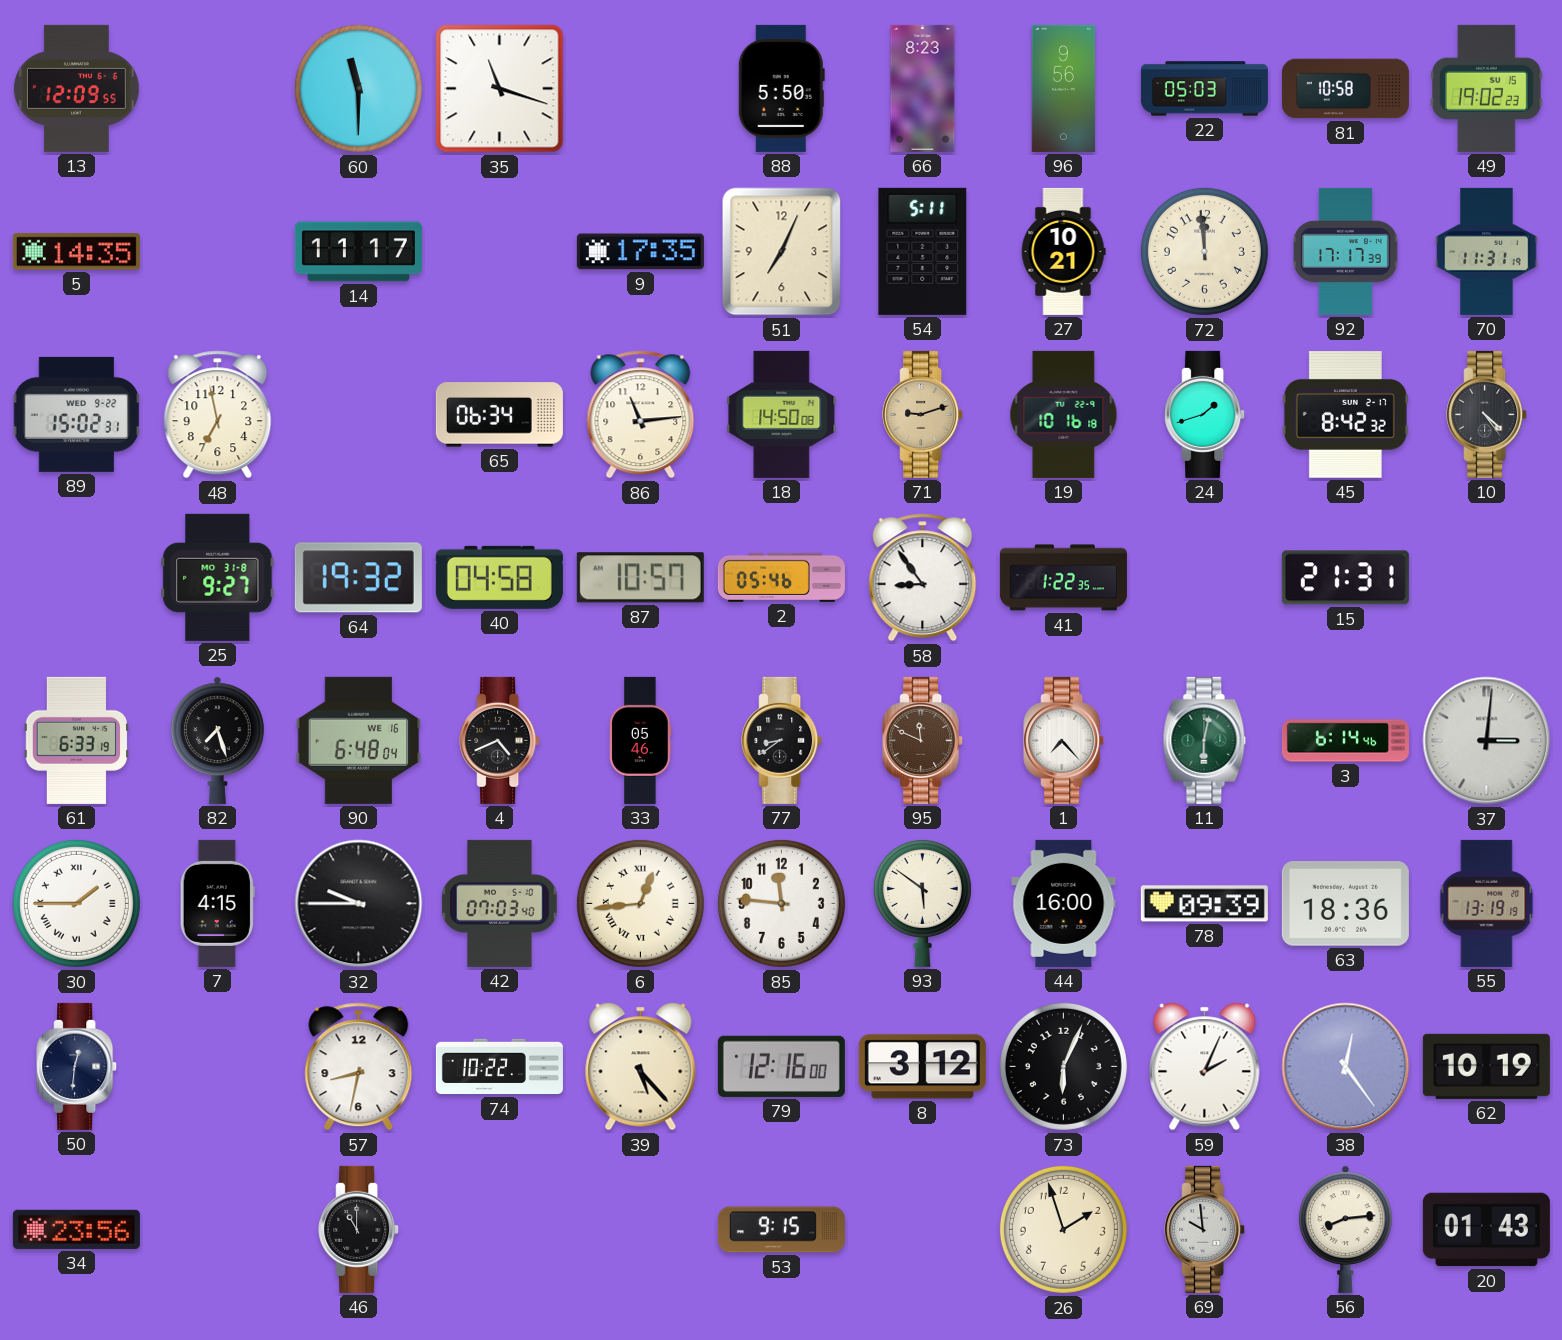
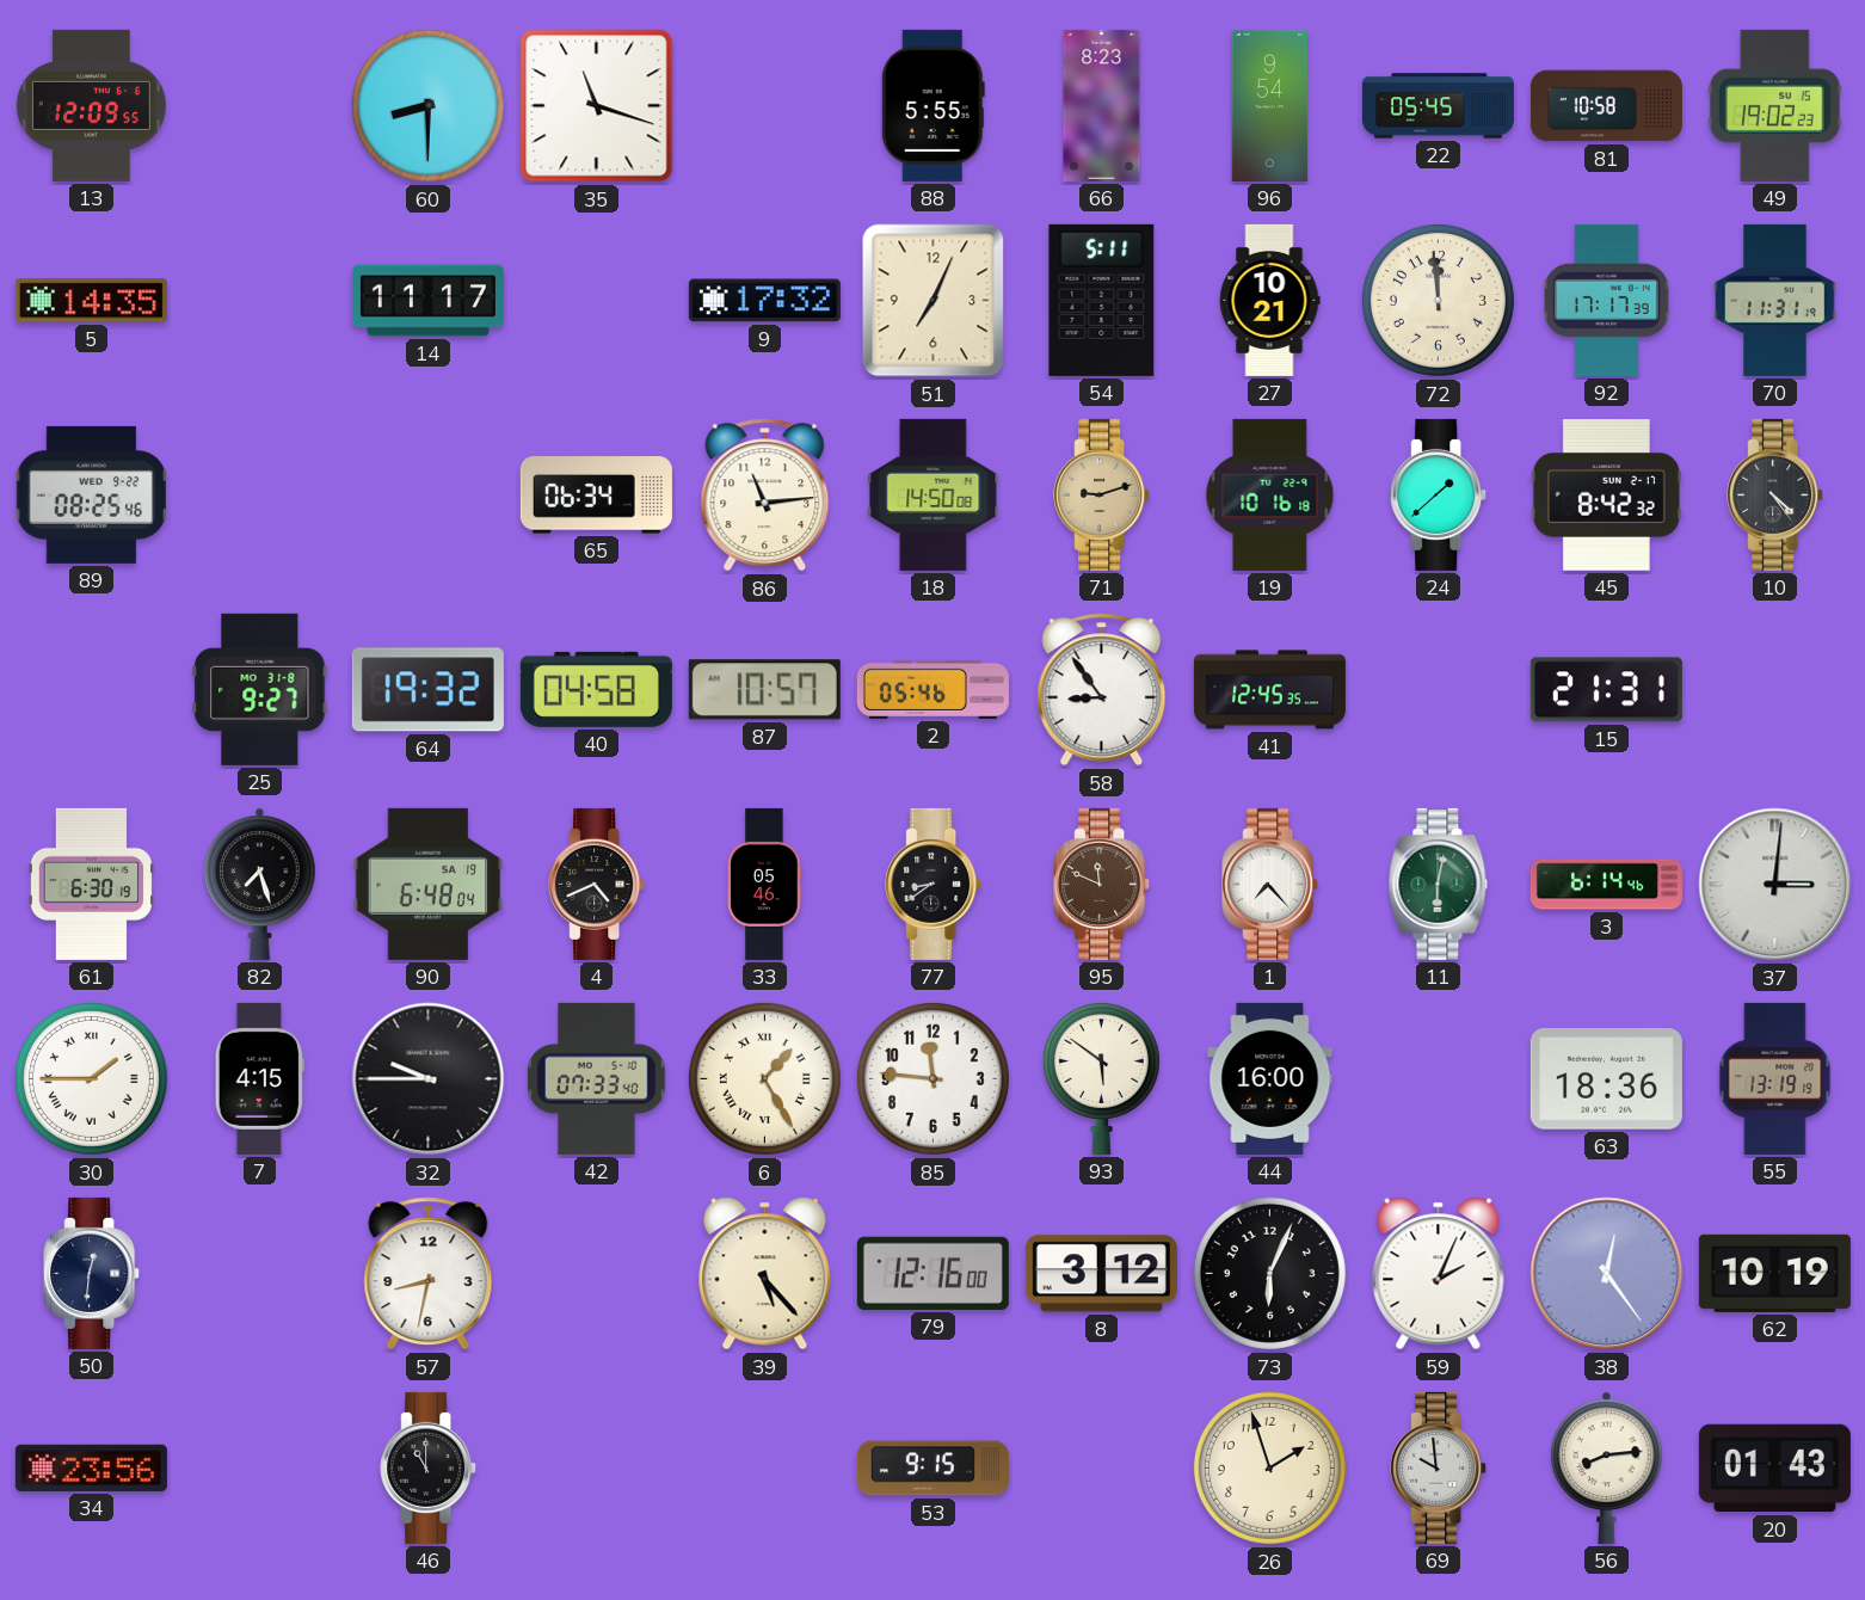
60: 11:30 -> 8:30 (427, 105)
88: 5:50 -> 5:55 (932, 105)
96: 9:56 -> 9:54 (1270, 105)
22: 05:03 -> 05:45 (1438, 106)
9: 17:35 -> 17:32 (764, 301)
89: 15:02 -> 08:25 (92, 494)
48: 6:58 -> none (218, 415)
24: 1:42 -> 1:38 (1439, 494)
41: 1:22 -> 12:45 (1269, 690)
61: 6:33 -> 6:30 (91, 884)
90 date: WE 16 -> SA 19 (429, 884)
42: 07:03 -> 07:33 (597, 1078)
6: 12:44 -> 1:25 (764, 1078)
78: 09:39 -> none (1204, 904)
74: 10:22 -> none (499, 1067)
